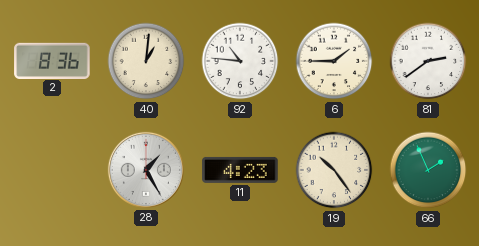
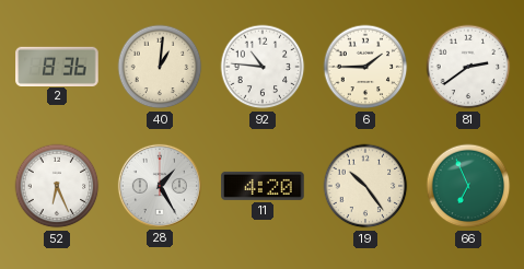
52: none -> 6:26 (57, 186)
11: 4:23 -> 4:20 (263, 186)
66: 1:56 -> 6:56 (468, 186)
